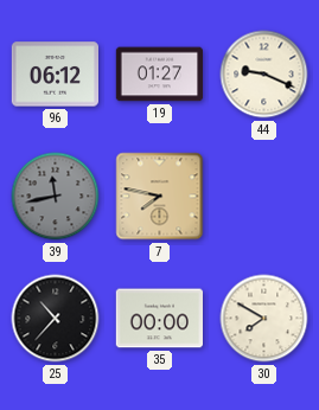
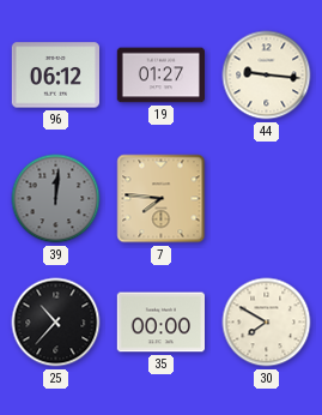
44: 9:19 -> 9:16 (267, 76)
39: 11:43 -> 12:01 (56, 199)
7: 7:47 -> 7:46 (162, 199)
